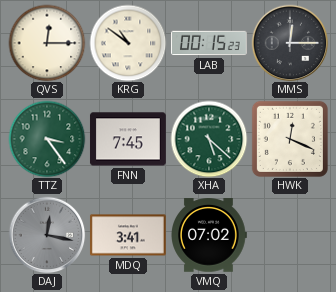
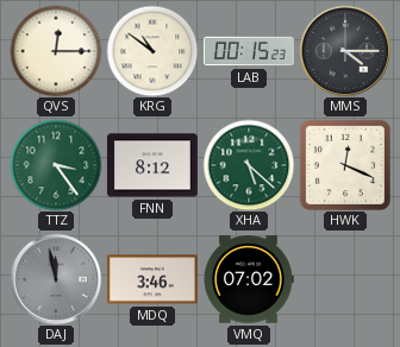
MMS: 12:15 -> 4:15 (345, 51)
FNN: 7:45 -> 8:12 (152, 165)
DAJ: 12:17 -> 11:58 (56, 279)
MDQ: 3:41 -> 3:46 (152, 279)
